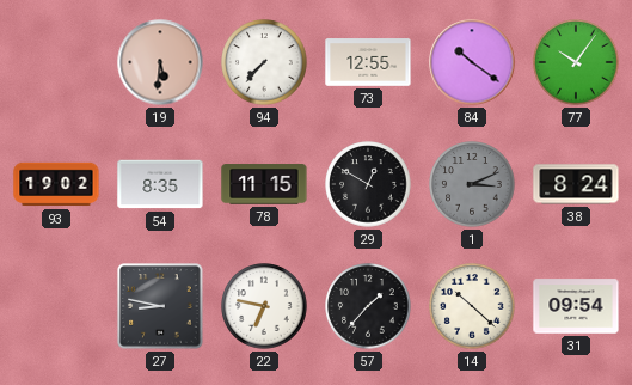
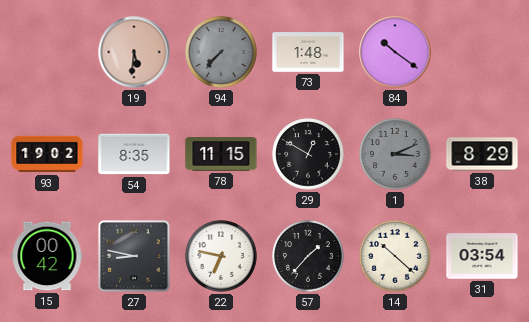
94 dial: white -> grey (221, 52)
73: 12:55 -> 1:48 (308, 52)
77: 10:06 -> none (576, 62)
38: 8:24 -> 8:29 (482, 154)
15: none -> 00:42 (47, 256)
31: 09:54 -> 03:54 (482, 256)
